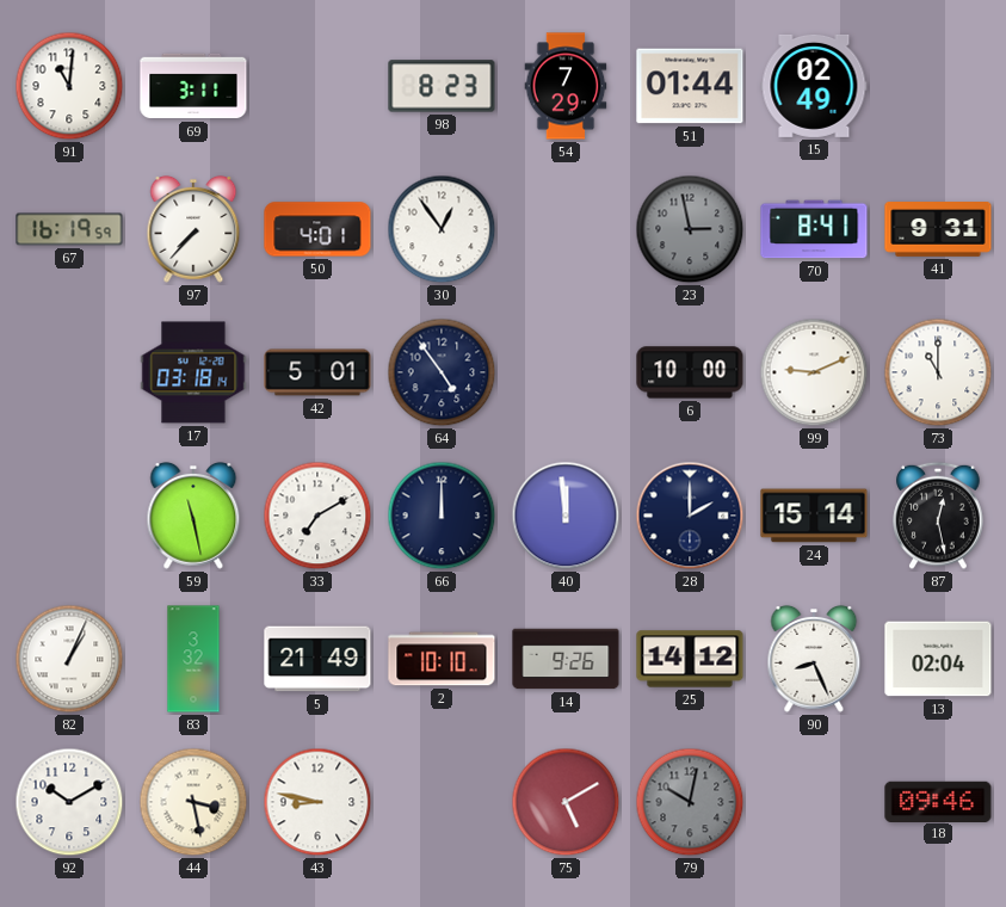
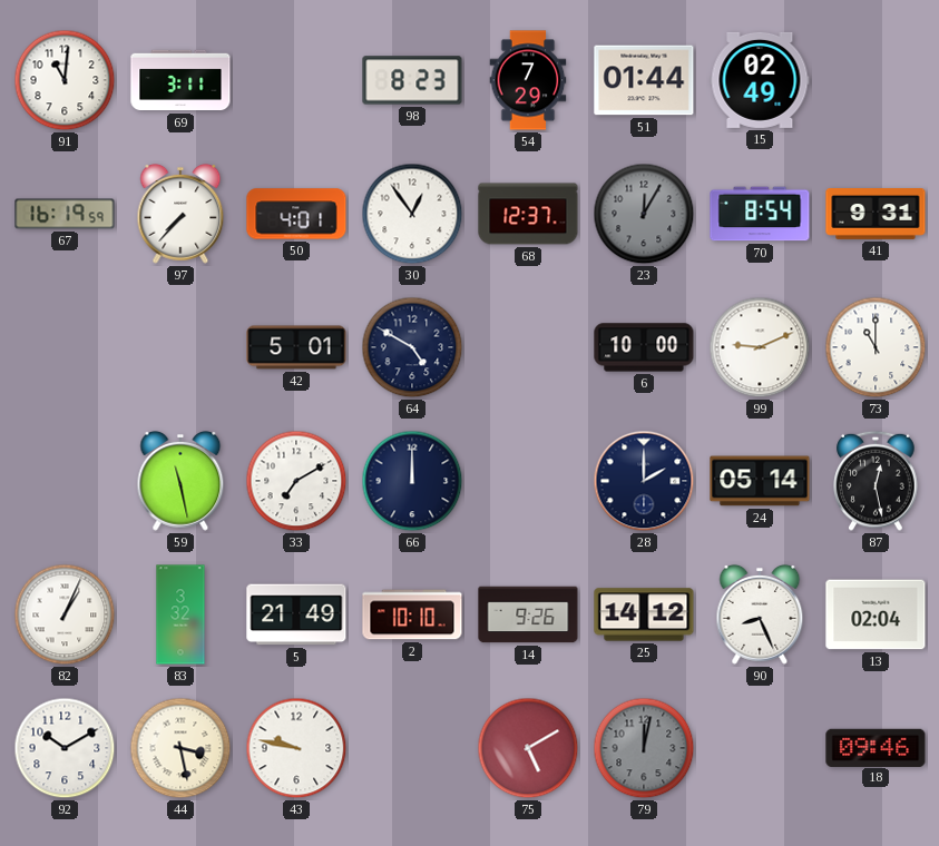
68: none -> 12:37 (528, 214)
23: 2:58 -> 12:05 (644, 214)
70: 8:41 -> 8:54 (760, 214)
17: 03:18 -> none (193, 372)
64: 4:54 -> 4:50 (412, 347)
40: 11:59 -> none (566, 516)
24: 15:14 -> 05:14 (760, 481)
43: 8:47 -> 9:47 (296, 748)
79: 10:02 -> 12:02 (644, 748)
